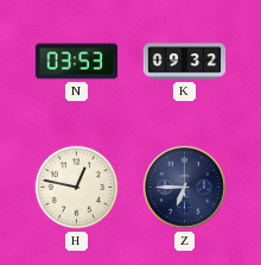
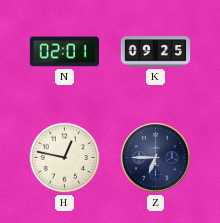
N: 03:53 -> 02:01 (64, 52)
K: 09:32 -> 09:25 (156, 52)
